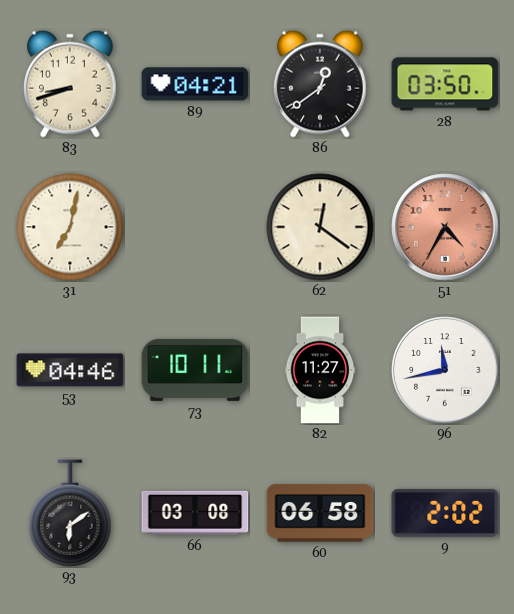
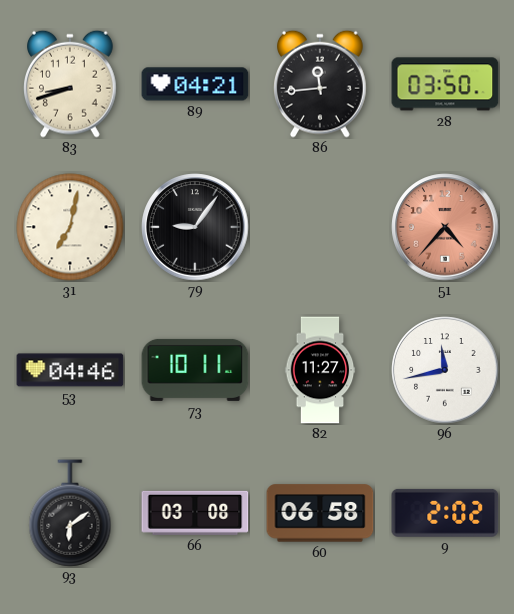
86: 12:39 -> 11:44 (321, 84)
79: none -> 9:06 (195, 227)
62: 12:21 -> none (320, 227)
51: 4:35 -> 4:37 (445, 227)
